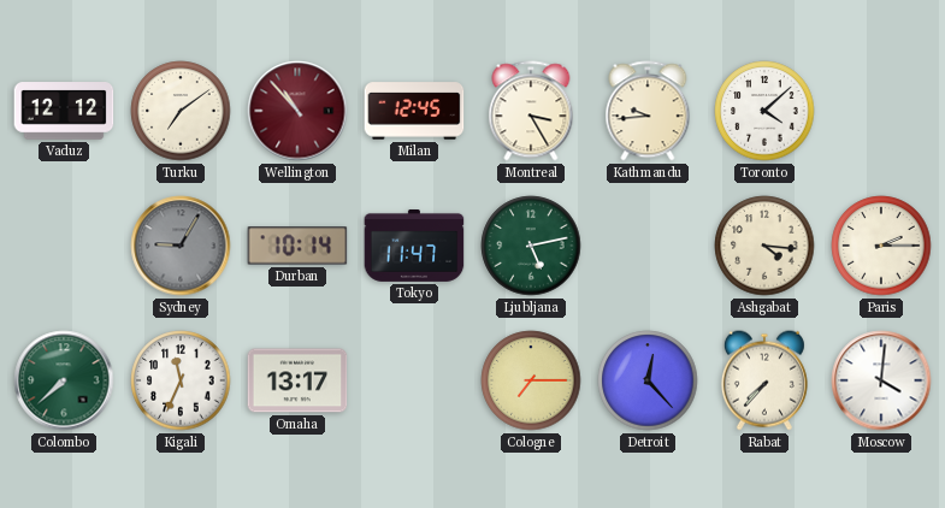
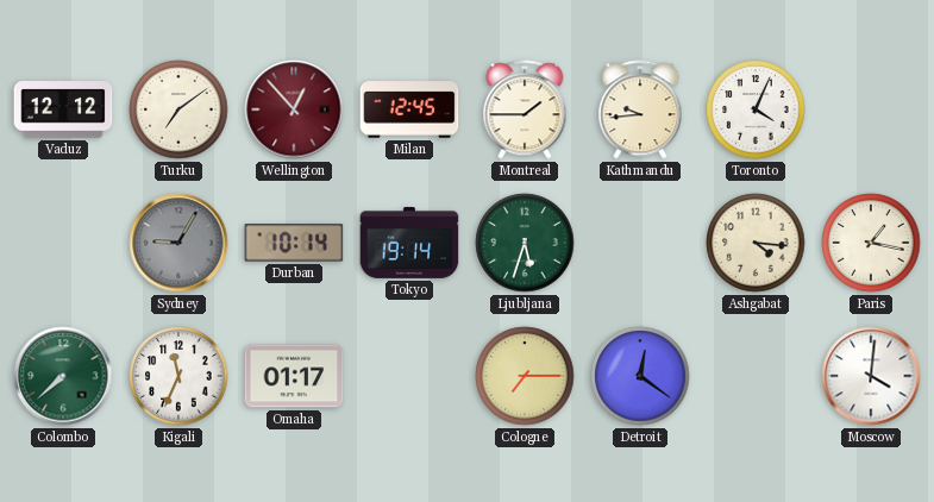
Wellington: 10:53 -> 12:53 (294, 109)
Montreal: 3:25 -> 1:45 (525, 109)
Toronto: 4:08 -> 4:04 (756, 109)
Tokyo: 11:47 -> 19:14 (409, 244)
Ljubljana: 5:13 -> 5:33 (525, 243)
Paris: 2:15 -> 1:17 (871, 243)
Omaha: 13:17 -> 01:17 (294, 376)
Detroit: 12:23 -> 12:21 (640, 376)
Rabat: 7:37 -> none (764, 380)
